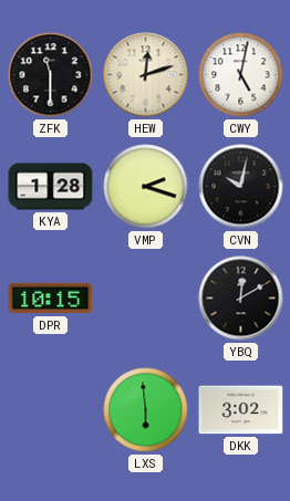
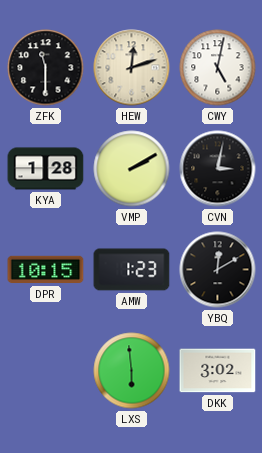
VMP: 2:18 -> 2:10 (132, 169)
CVN: 10:02 -> 3:02 (218, 169)
AMW: none -> 1:23 (132, 270)
